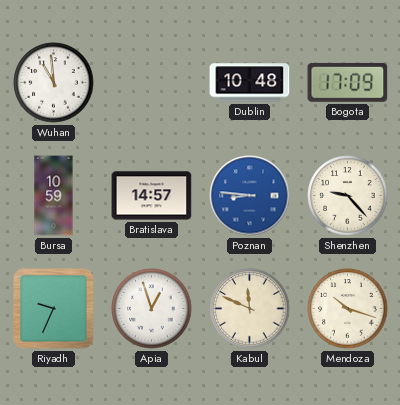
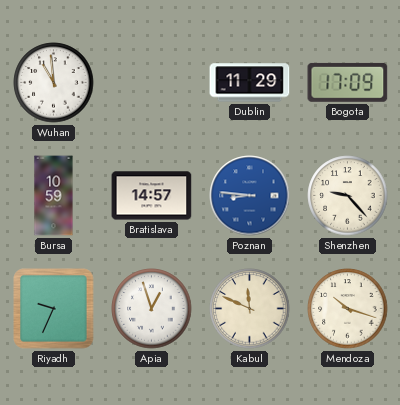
Dublin: 10:48 -> 11:29 (250, 83)
